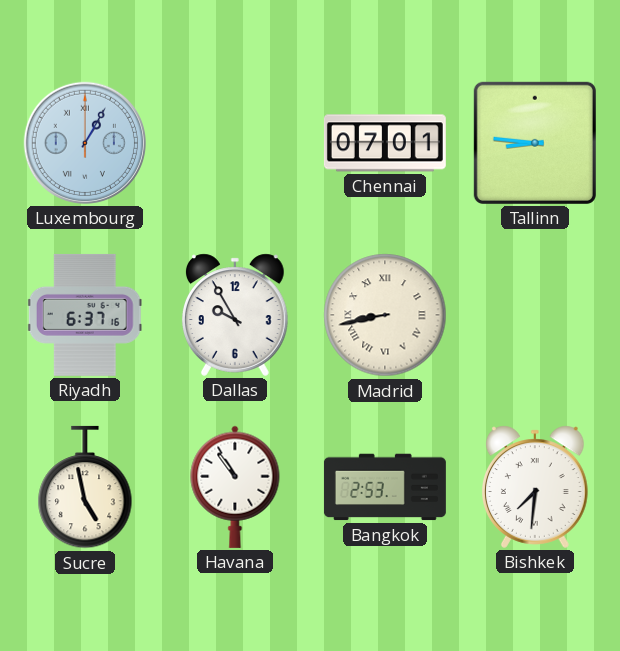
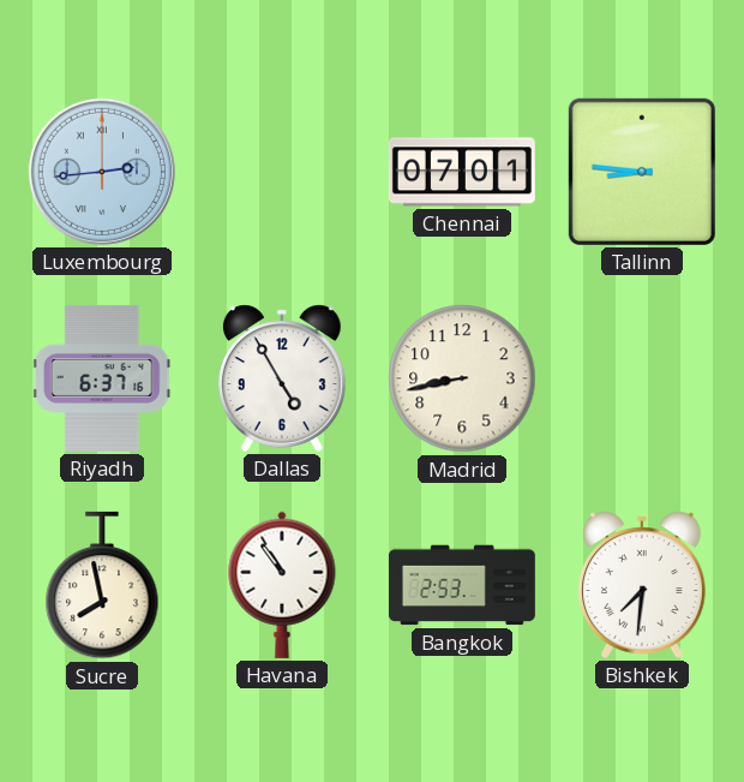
Luxembourg: 1:05 -> 2:44 (102, 172)
Dallas: 9:55 -> 4:55 (282, 378)
Madrid numerals: Roman -> Arabic (462, 378)
Sucre: 4:58 -> 7:58 (102, 585)
